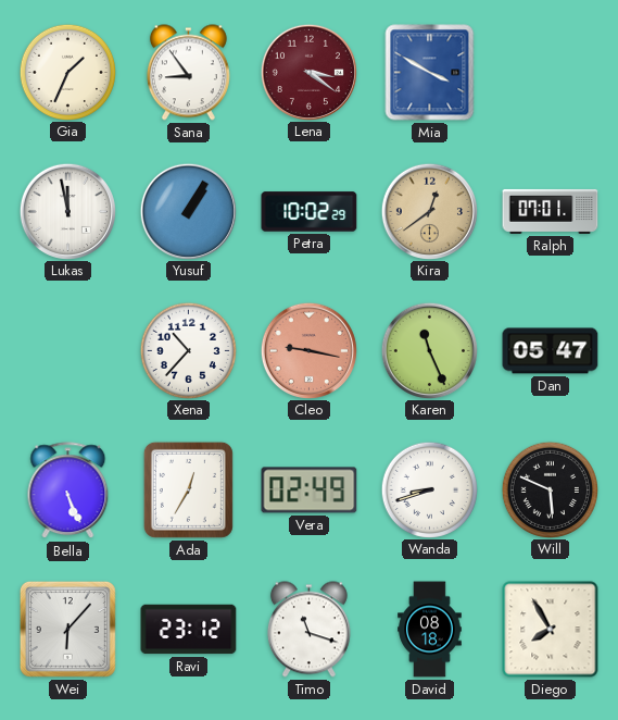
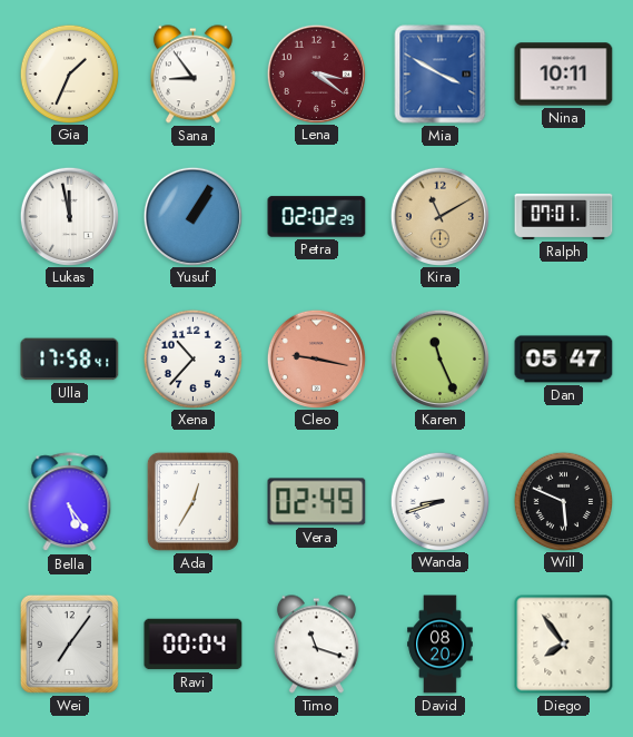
Nina: none -> 10:11 (564, 75)
Petra: 10:02 -> 02:02 (317, 217)
Kira: 12:39 -> 11:10 (439, 216)
Ulla: none -> 17:58 (70, 360)
Bella: 5:26 -> 5:24 (70, 502)
Wei: 6:07 -> 7:06 (69, 643)
Ravi: 23:12 -> 00:04 (194, 645)
David: 08:18 -> 08:20 (441, 645)
Diego: 7:55 -> 7:54 (564, 645)
